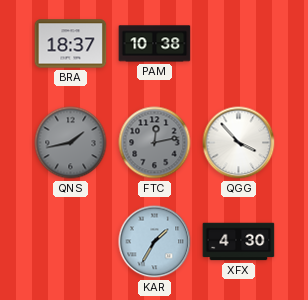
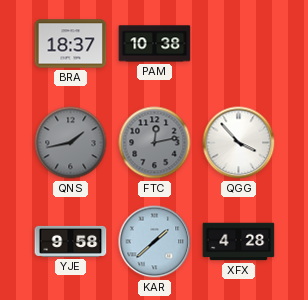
YJE: none -> 9:58 (71, 241)
KAR: 1:35 -> 1:38 (155, 242)
XFX: 4:30 -> 4:28 (239, 242)
